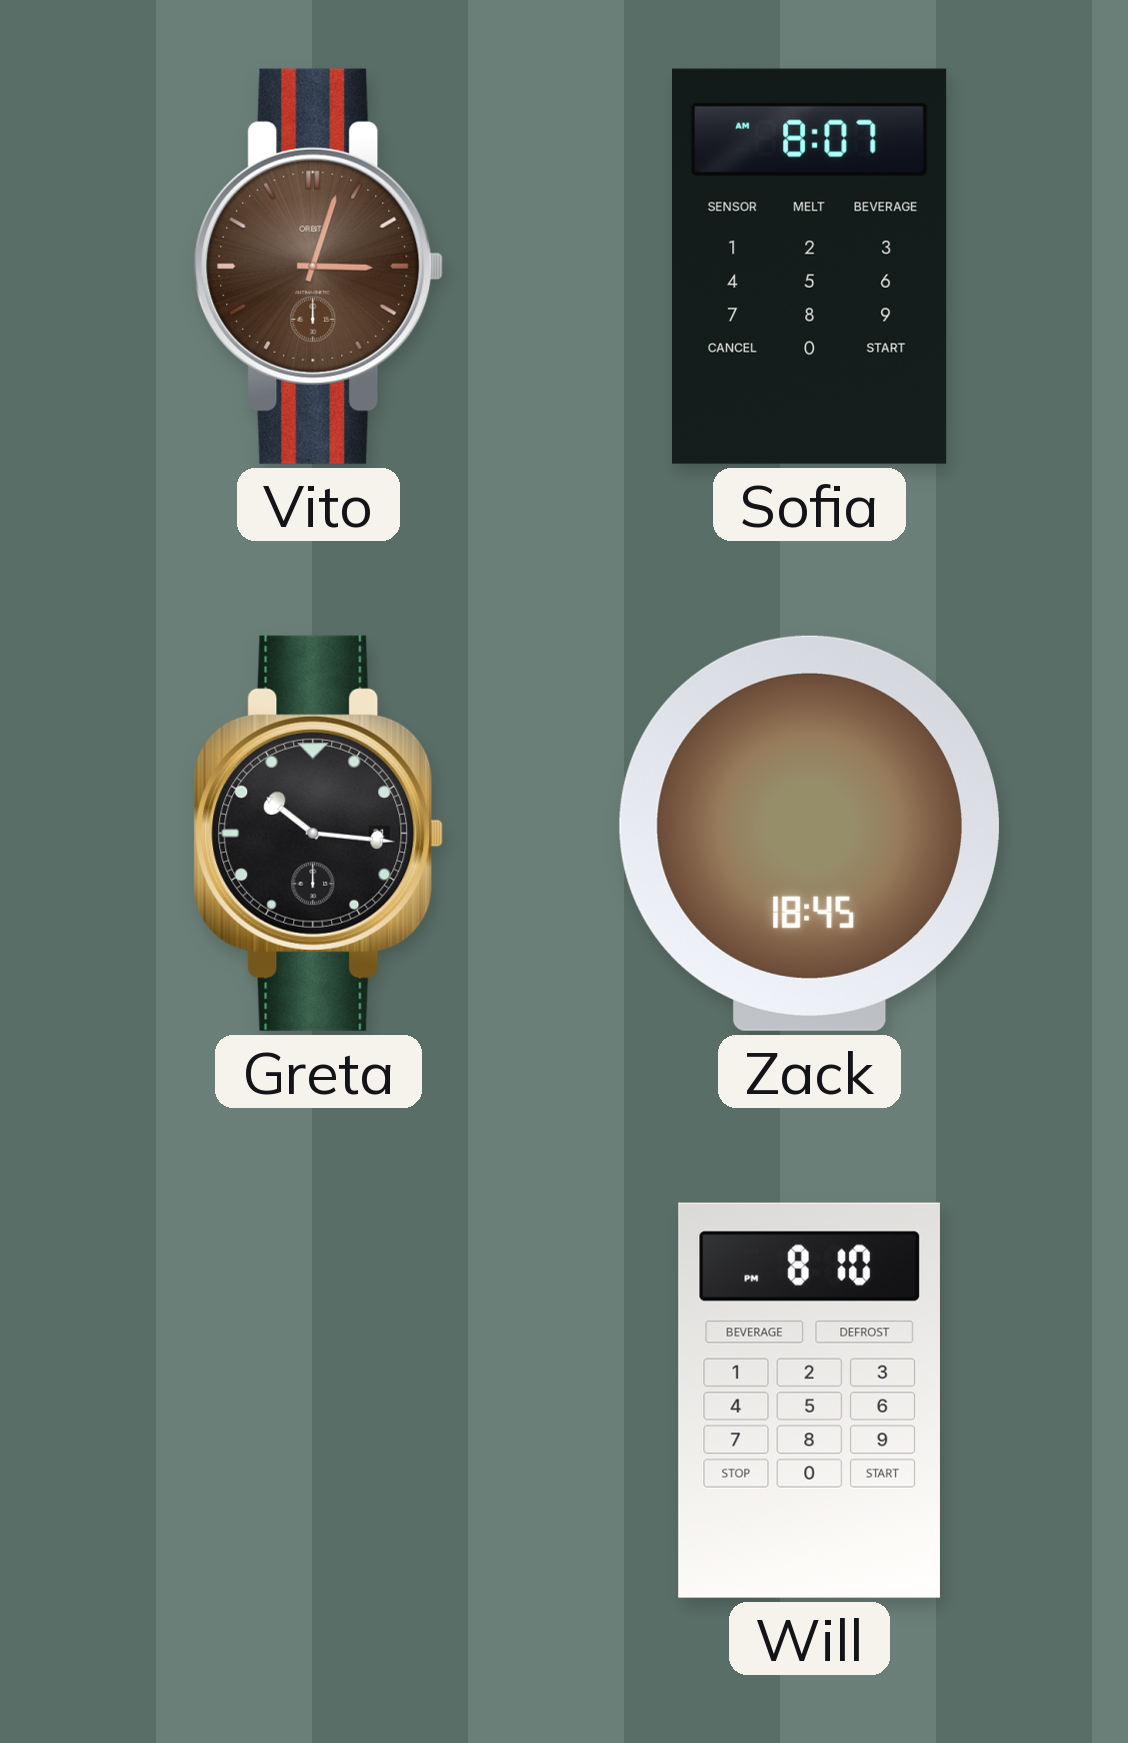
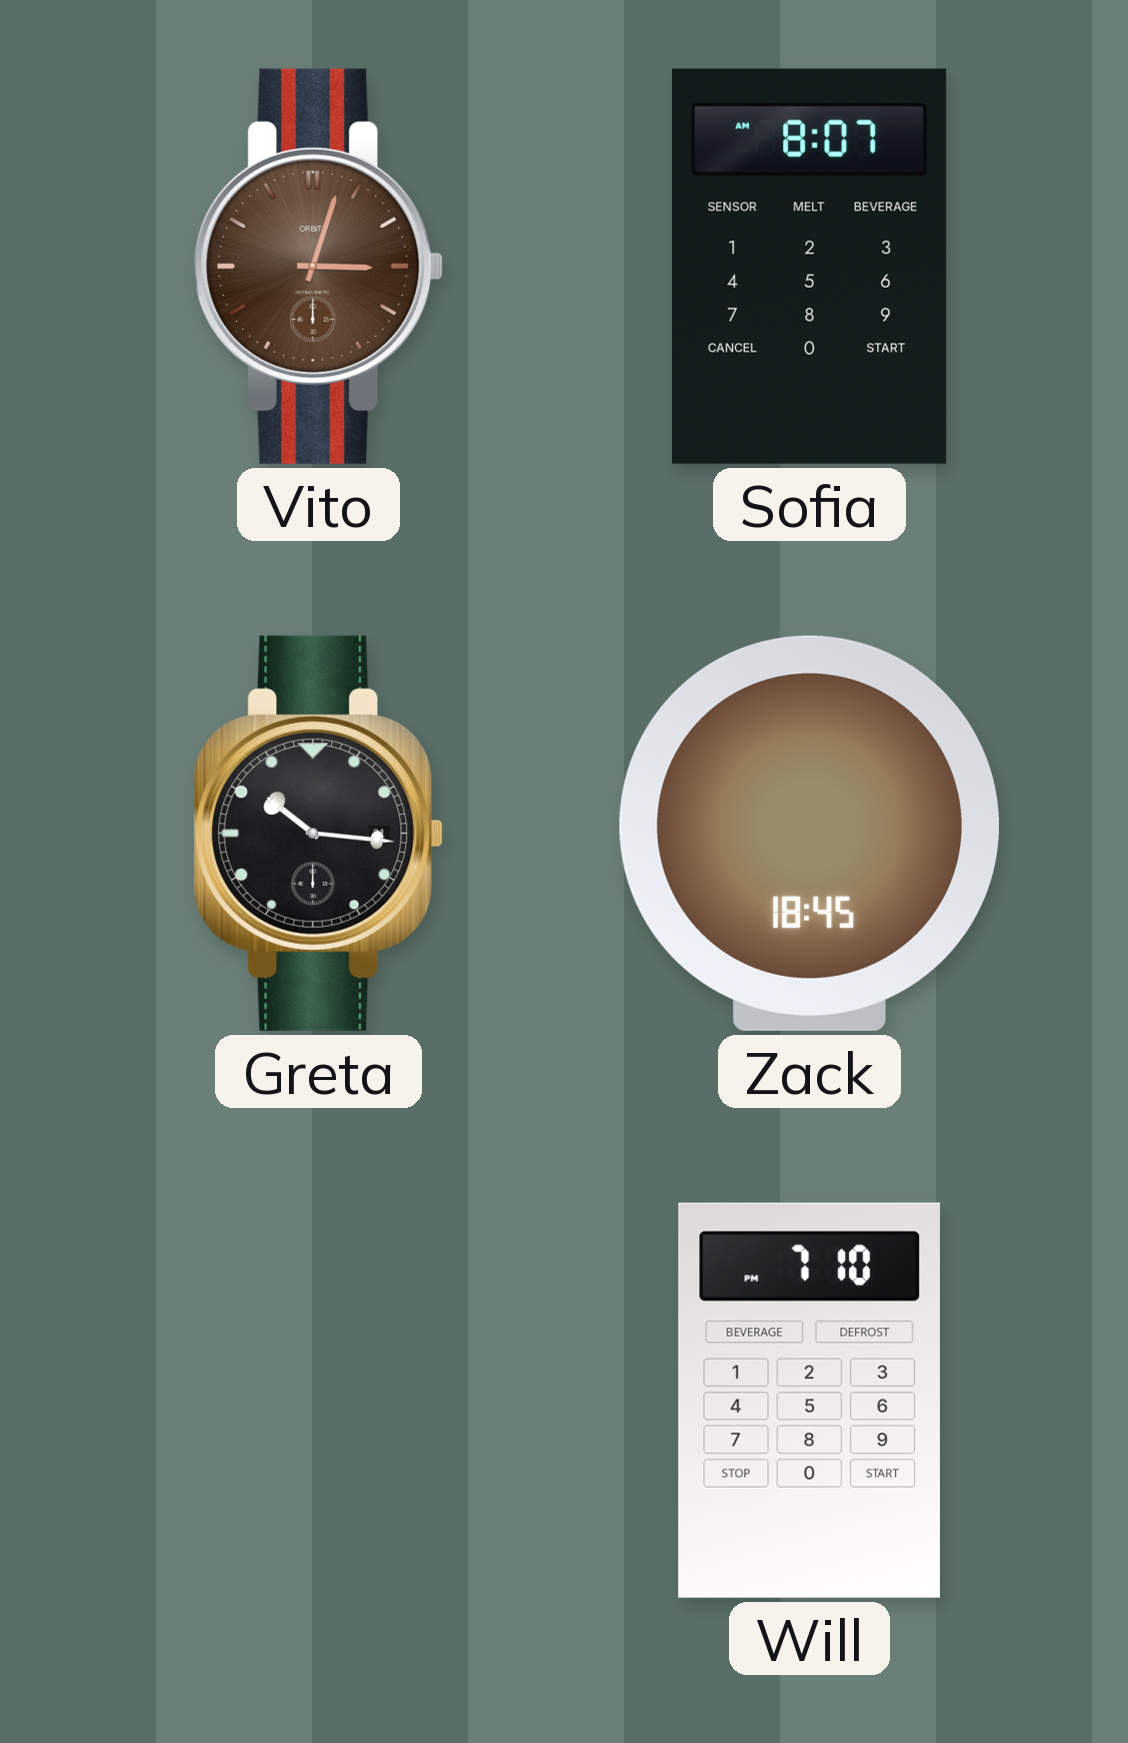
Will: 8:10 -> 7:10 (809, 1400)
